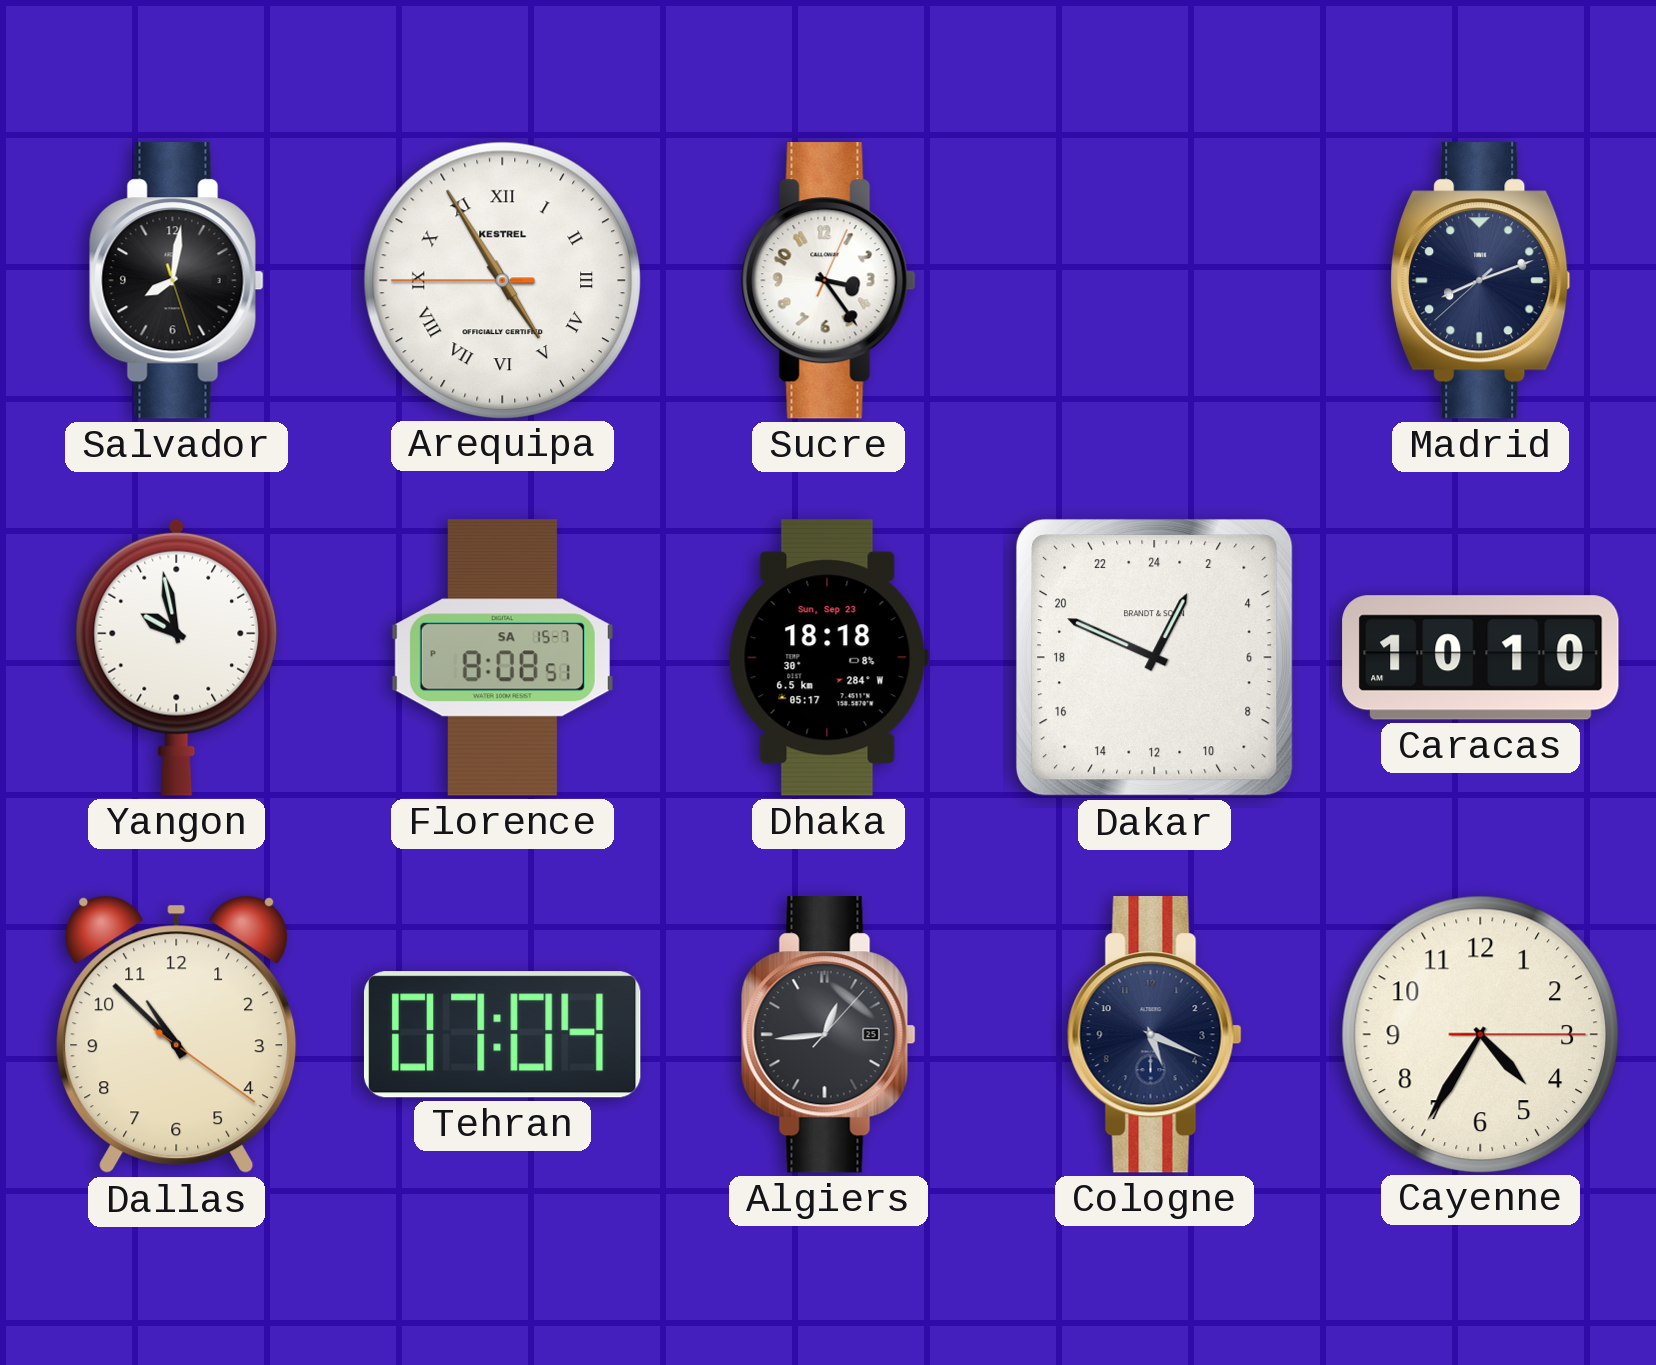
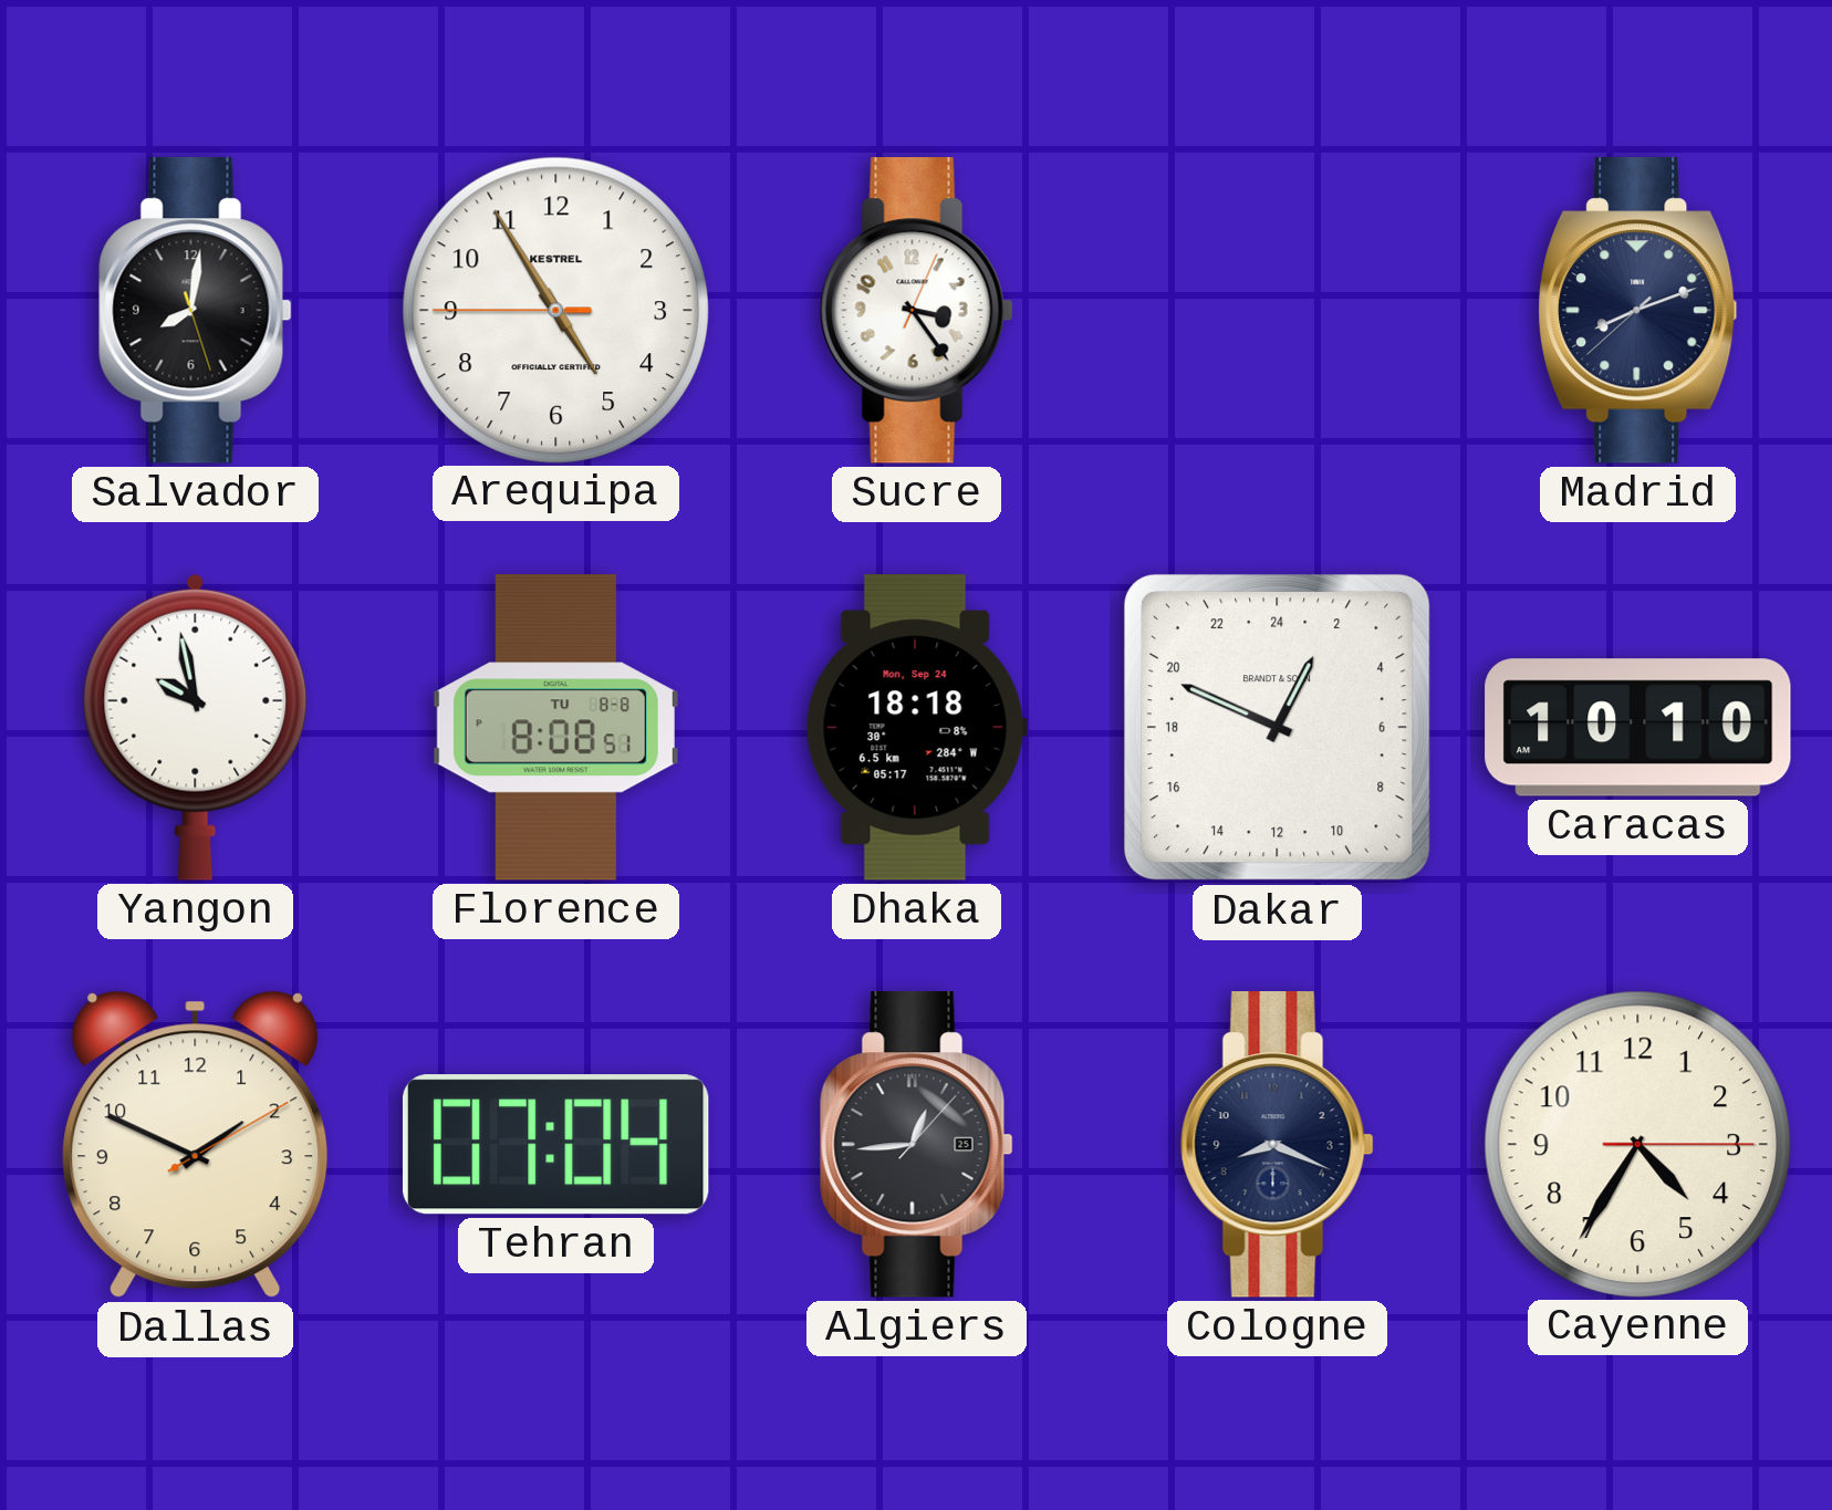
Arequipa numerals: Roman -> Arabic (555, 310)
Florence date: SA 15-7 -> TU 8-8 (555, 728)
Dhaka date: Sun, Sep 23 -> Mon, Sep 24 (916, 728)
Dallas: 10:52 -> 1:49 (196, 1145)
Cologne: 5:19 -> 8:19 (1277, 1145)
